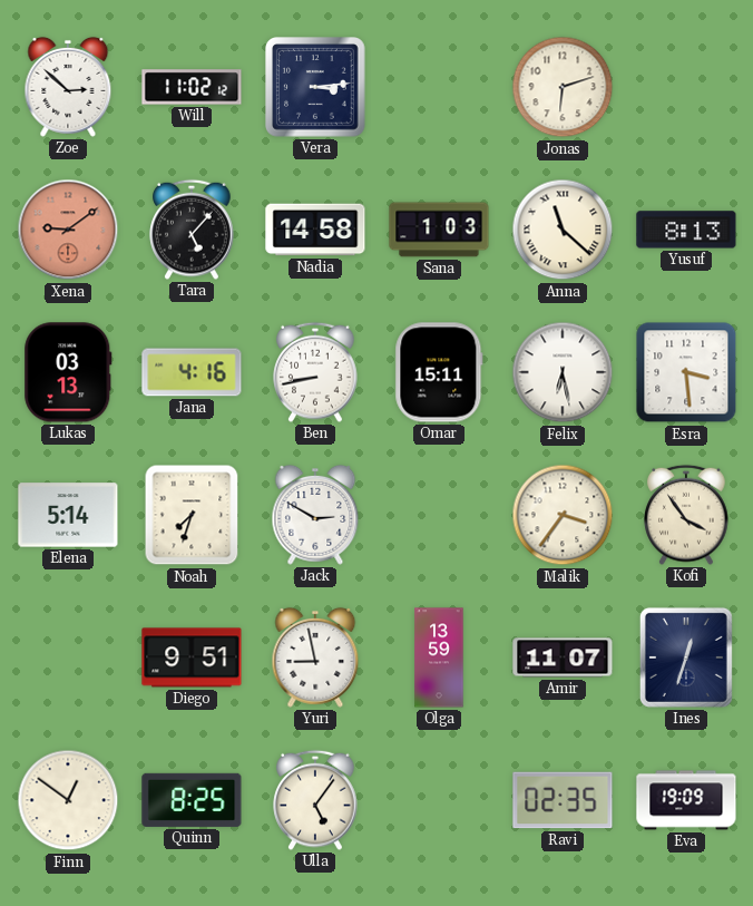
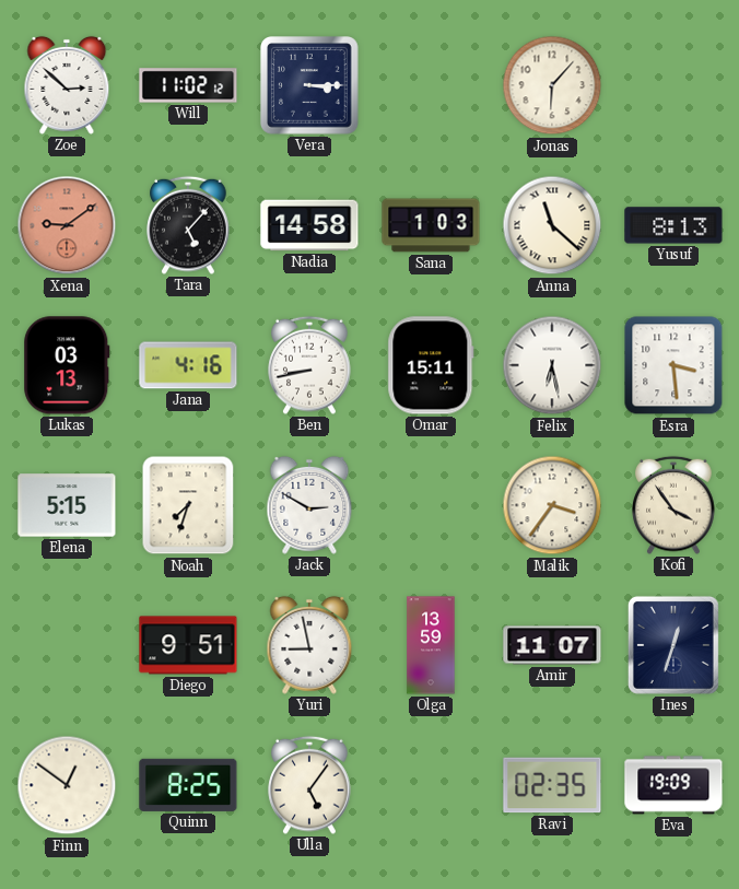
Vera: 3:14 -> 3:15 (310, 86)
Jonas: 6:12 -> 6:07 (552, 85)
Elena: 5:14 -> 5:15 (67, 505)
